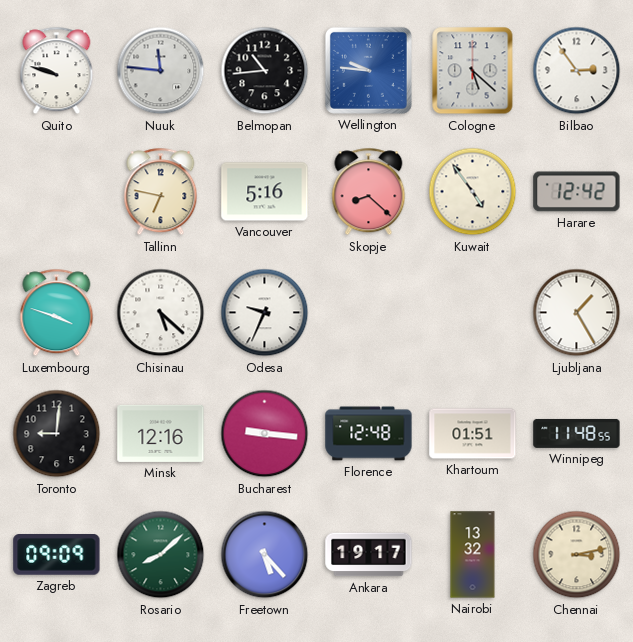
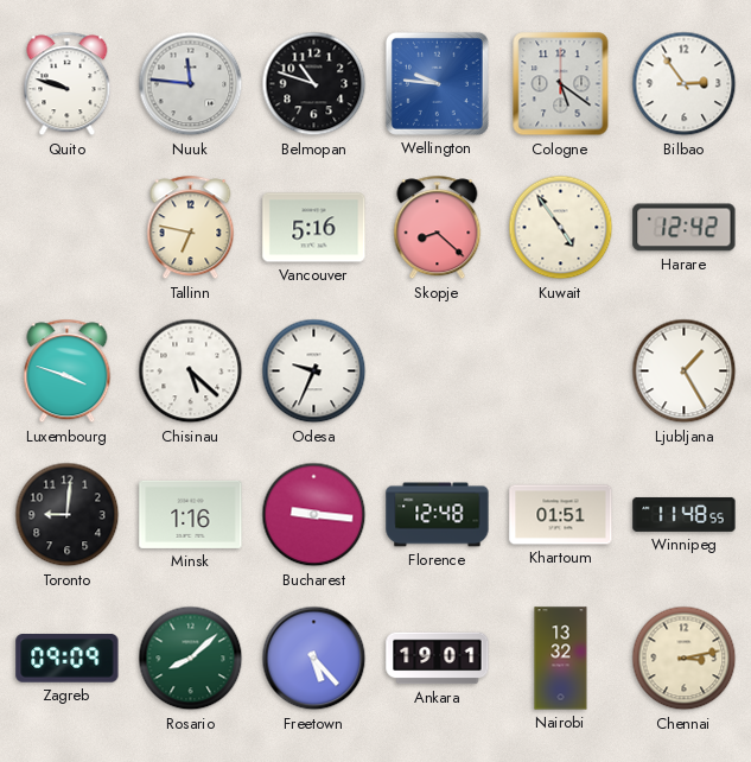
Belmopan: 10:44 -> 10:48 (314, 84)
Cologne: 5:22 -> 5:21 (561, 84)
Minsk: 12:16 -> 1:16 (191, 514)
Ankara: 19:17 -> 19:01 (438, 659)
